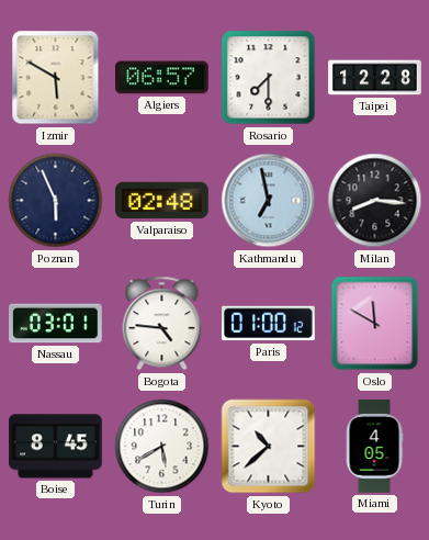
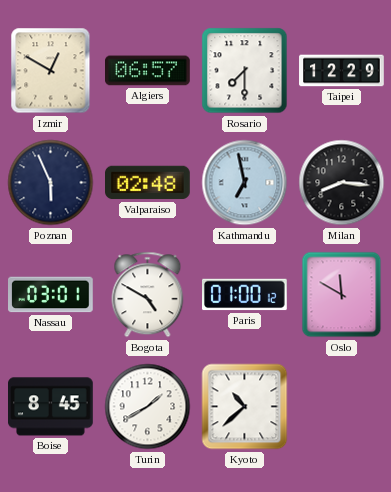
Izmir: 5:50 -> 12:50 (51, 71)
Taipei: 12:28 -> 12:29 (342, 71)
Bogota: 4:46 -> 4:50 (148, 295)
Turin: 5:40 -> 1:40 (148, 407)
Miami: 4:05 -> none (374, 447)
